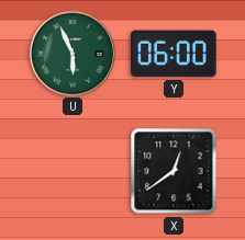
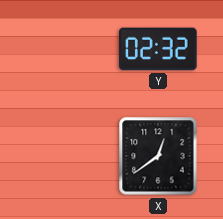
U: 5:56 -> none (71, 53)
Y: 06:00 -> 02:32 (158, 49)
